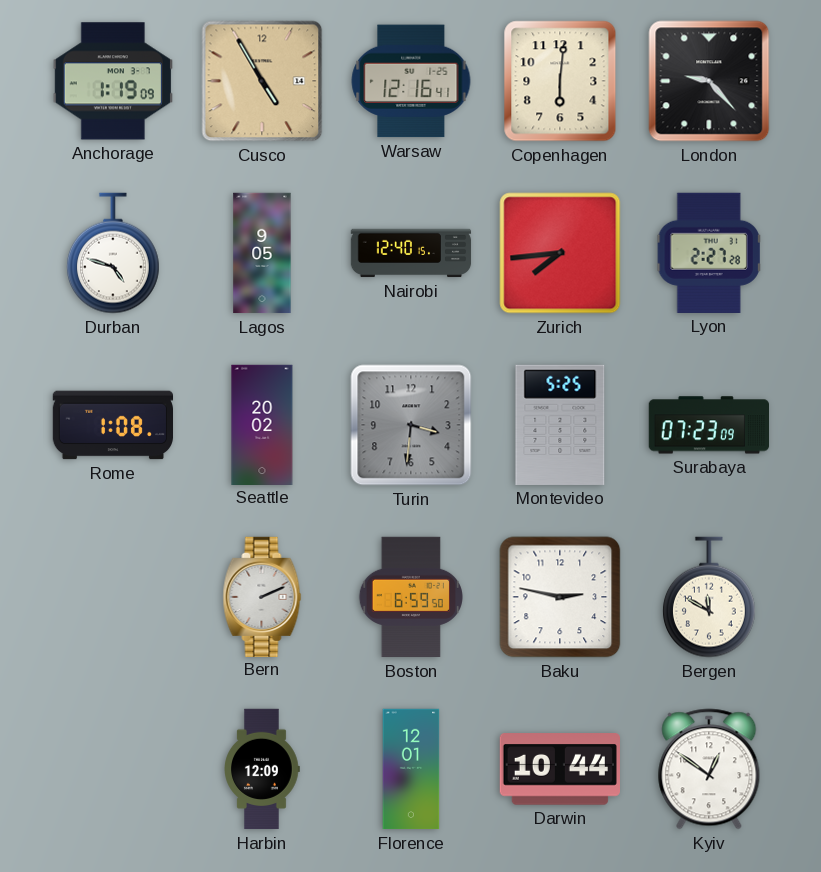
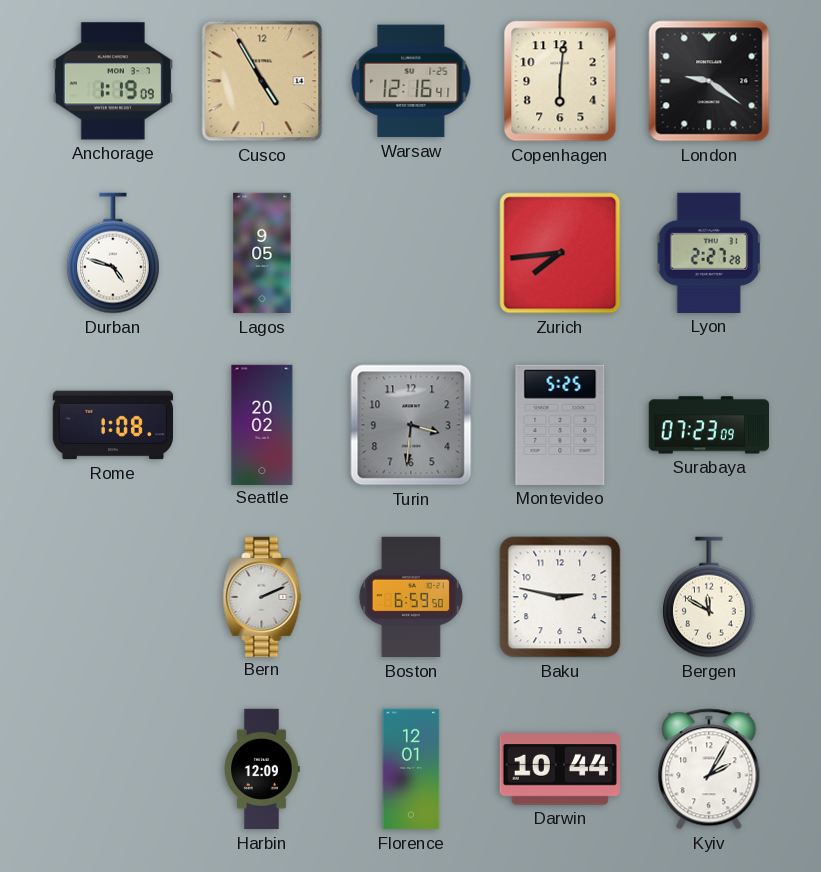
London: 9:23 -> 9:21 (709, 81)
Nairobi: 12:40 -> none (411, 253)
Kyiv: 12:51 -> 2:05 (709, 769)
